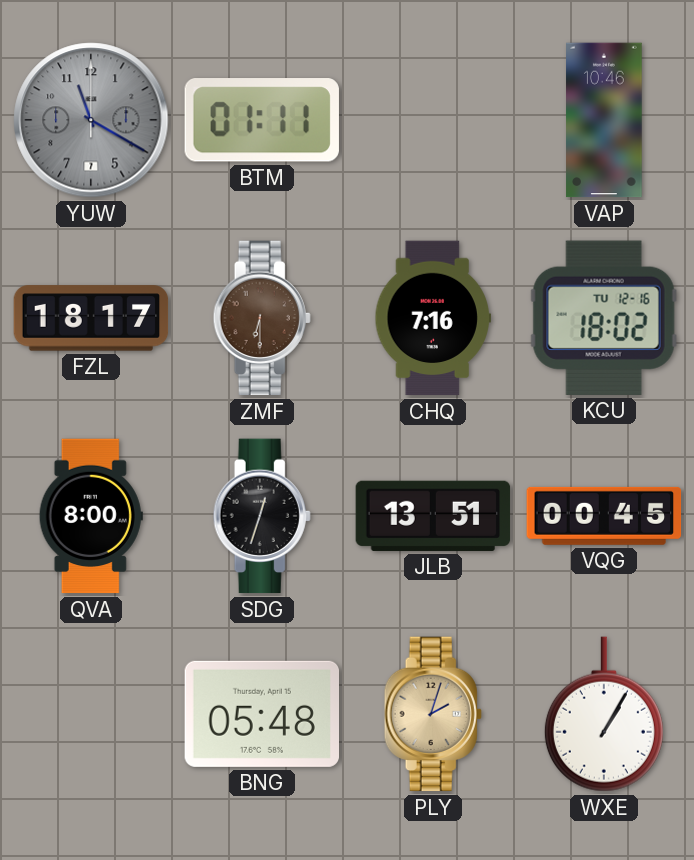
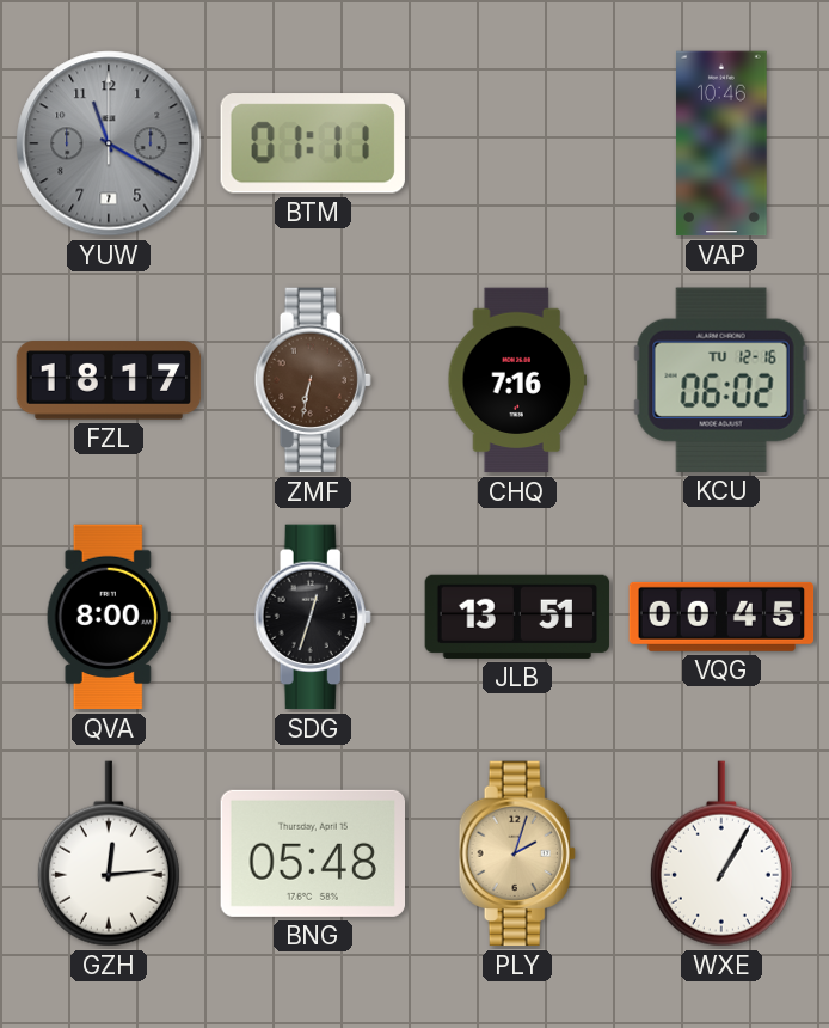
ZMF: 6:30 -> 6:32 (313, 380)
KCU: 18:02 -> 06:02 (721, 380)
GZH: none -> 12:14 (109, 853)
